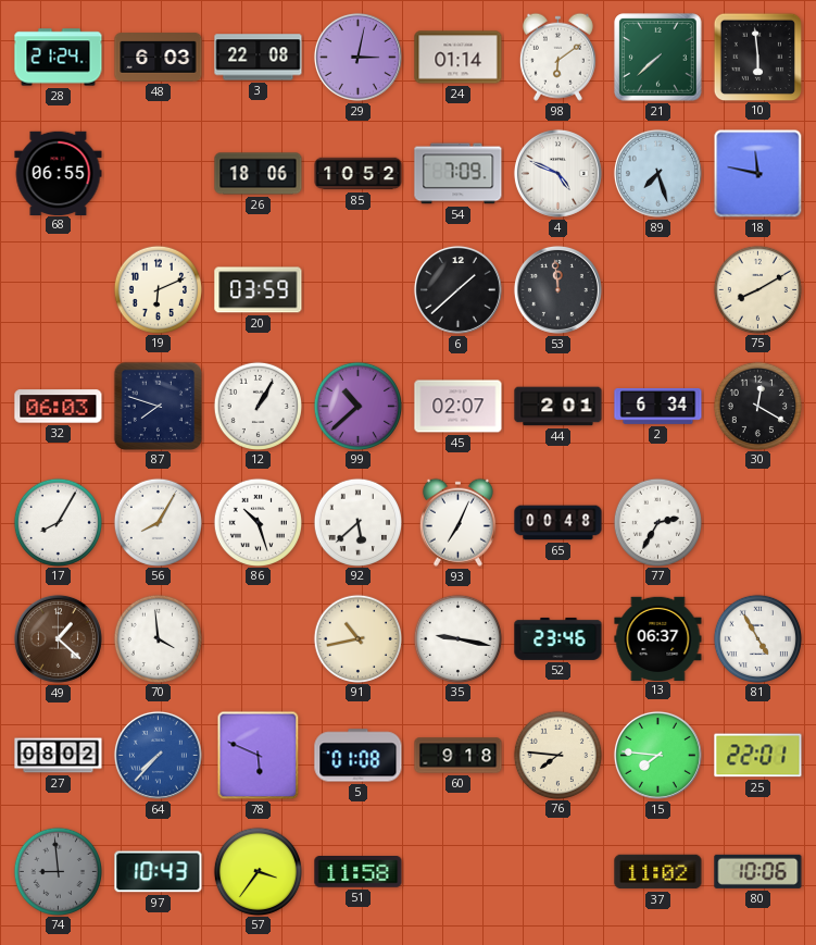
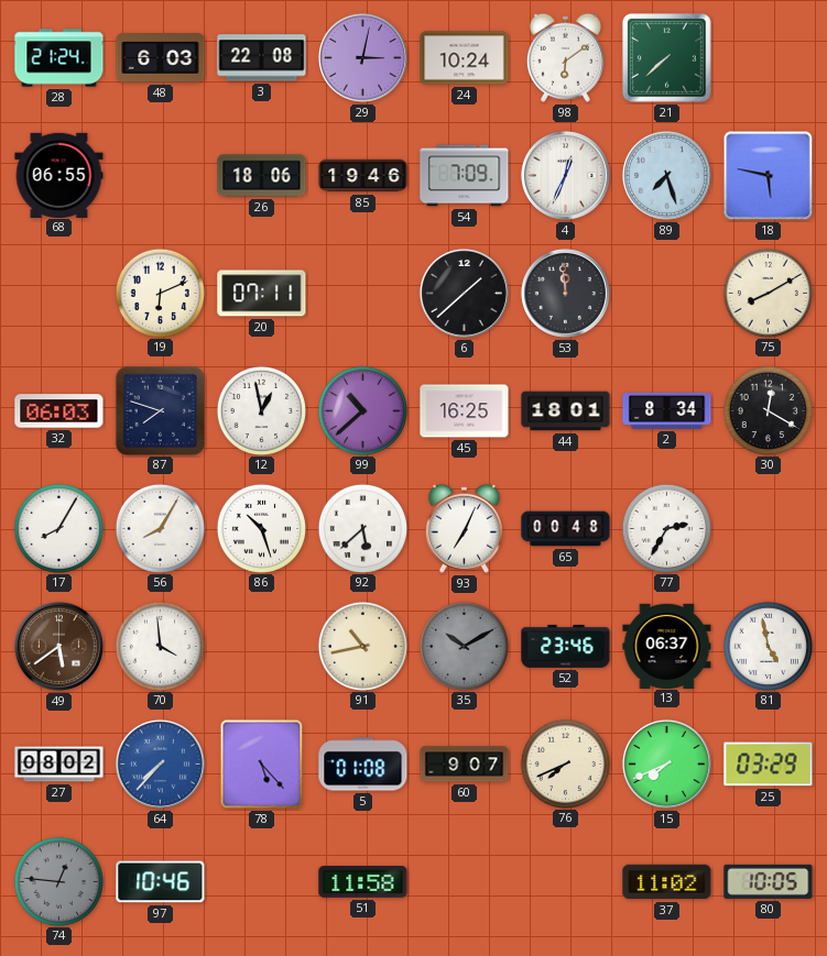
24: 01:14 -> 10:24 (465, 58)
10: 5:59 -> none (757, 57)
85: 10:52 -> 19:46 (363, 176)
4: 4:49 -> 12:34 (565, 175)
18: 11:47 -> 5:47 (769, 176)
20: 03:59 -> 07:11 (262, 294)
12: 1:05 -> 12:58 (261, 410)
45: 02:07 -> 16:25 (465, 411)
44: 2:01 -> 18:01 (566, 411)
2: 6:34 -> 8:34 (667, 411)
49: 1:22 -> 5:39 (58, 646)
35: 9:17 -> 10:10 (464, 646)
35 dial: white -> grey (464, 646)
81: 4:55 -> 4:58 (768, 646)
78: 5:49 -> 5:23 (262, 765)
60: 9:18 -> 9:07 (465, 765)
76: 7:46 -> 7:41 (565, 763)
15: 7:46 -> 7:41 (666, 763)
25: 22:01 -> 03:29 (769, 765)
74: 8:59 -> 12:46 (58, 881)
97: 10:43 -> 10:46 (161, 882)
57: 3:36 -> none (258, 871)
80: 10:06 -> 10:05 (769, 881)
